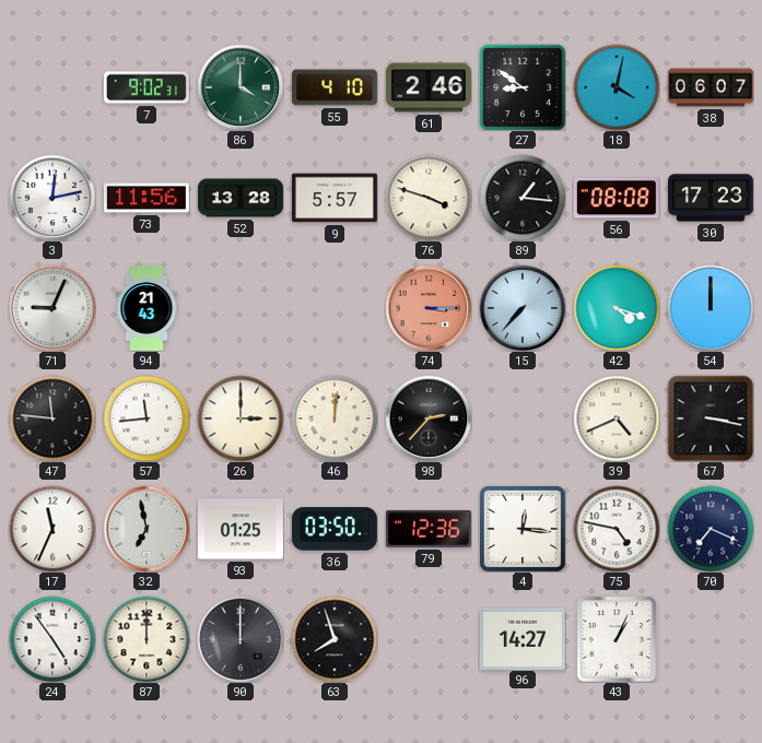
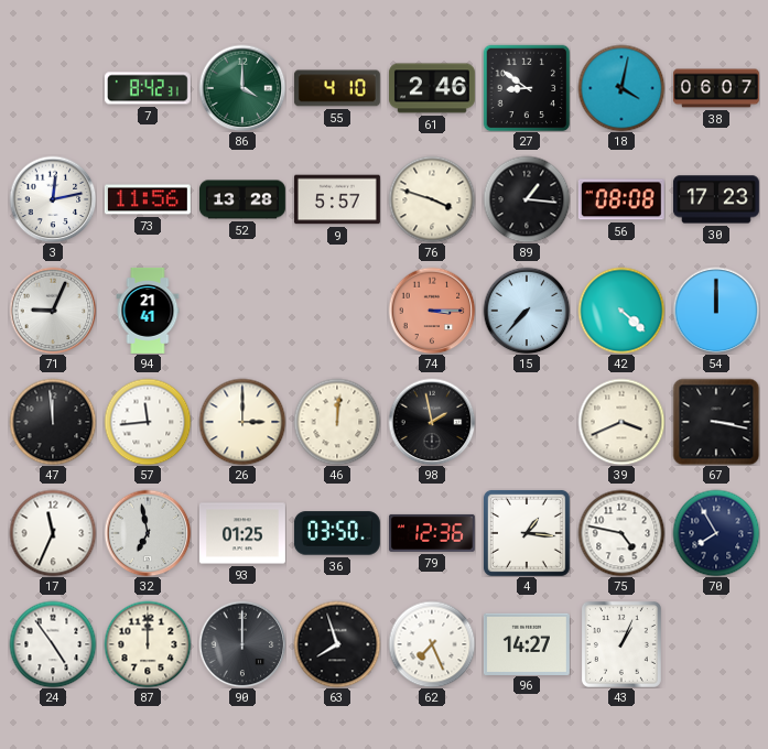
7: 9:02 -> 8:42 (148, 88)
94: 21:43 -> 21:41 (148, 311)
42: 4:18 -> 4:22 (621, 311)
47: 11:46 -> 11:59 (53, 422)
98: 2:37 -> 1:58 (432, 422)
39: 4:41 -> 3:41 (621, 422)
4: 12:16 -> 1:16 (527, 533)
70: 7:19 -> 7:55 (716, 533)
62: none -> 7:26 (432, 644)
